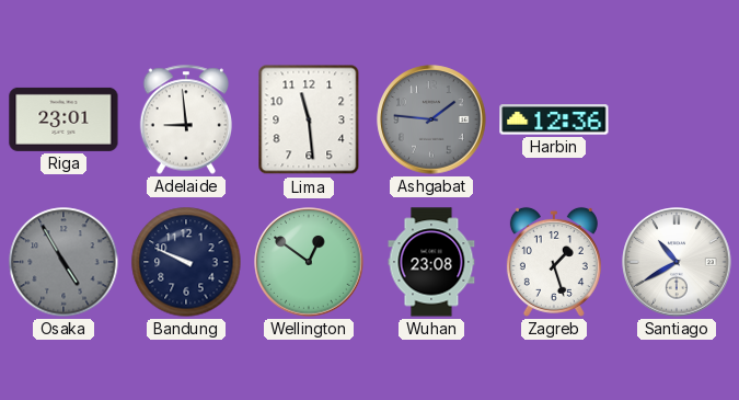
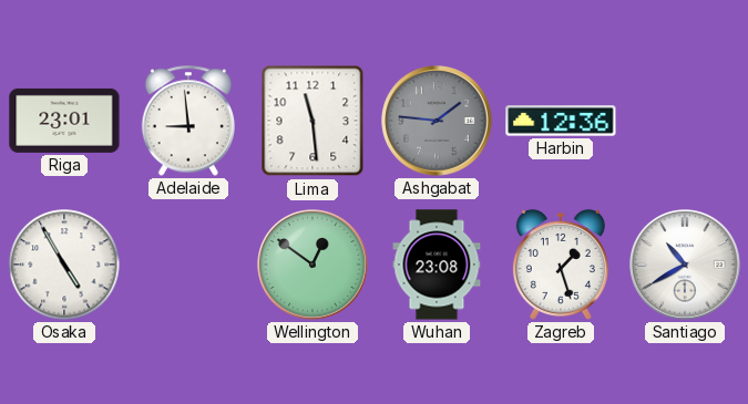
Osaka dial: grey -> white (64, 265)
Bandung: 9:49 -> none (186, 262)
